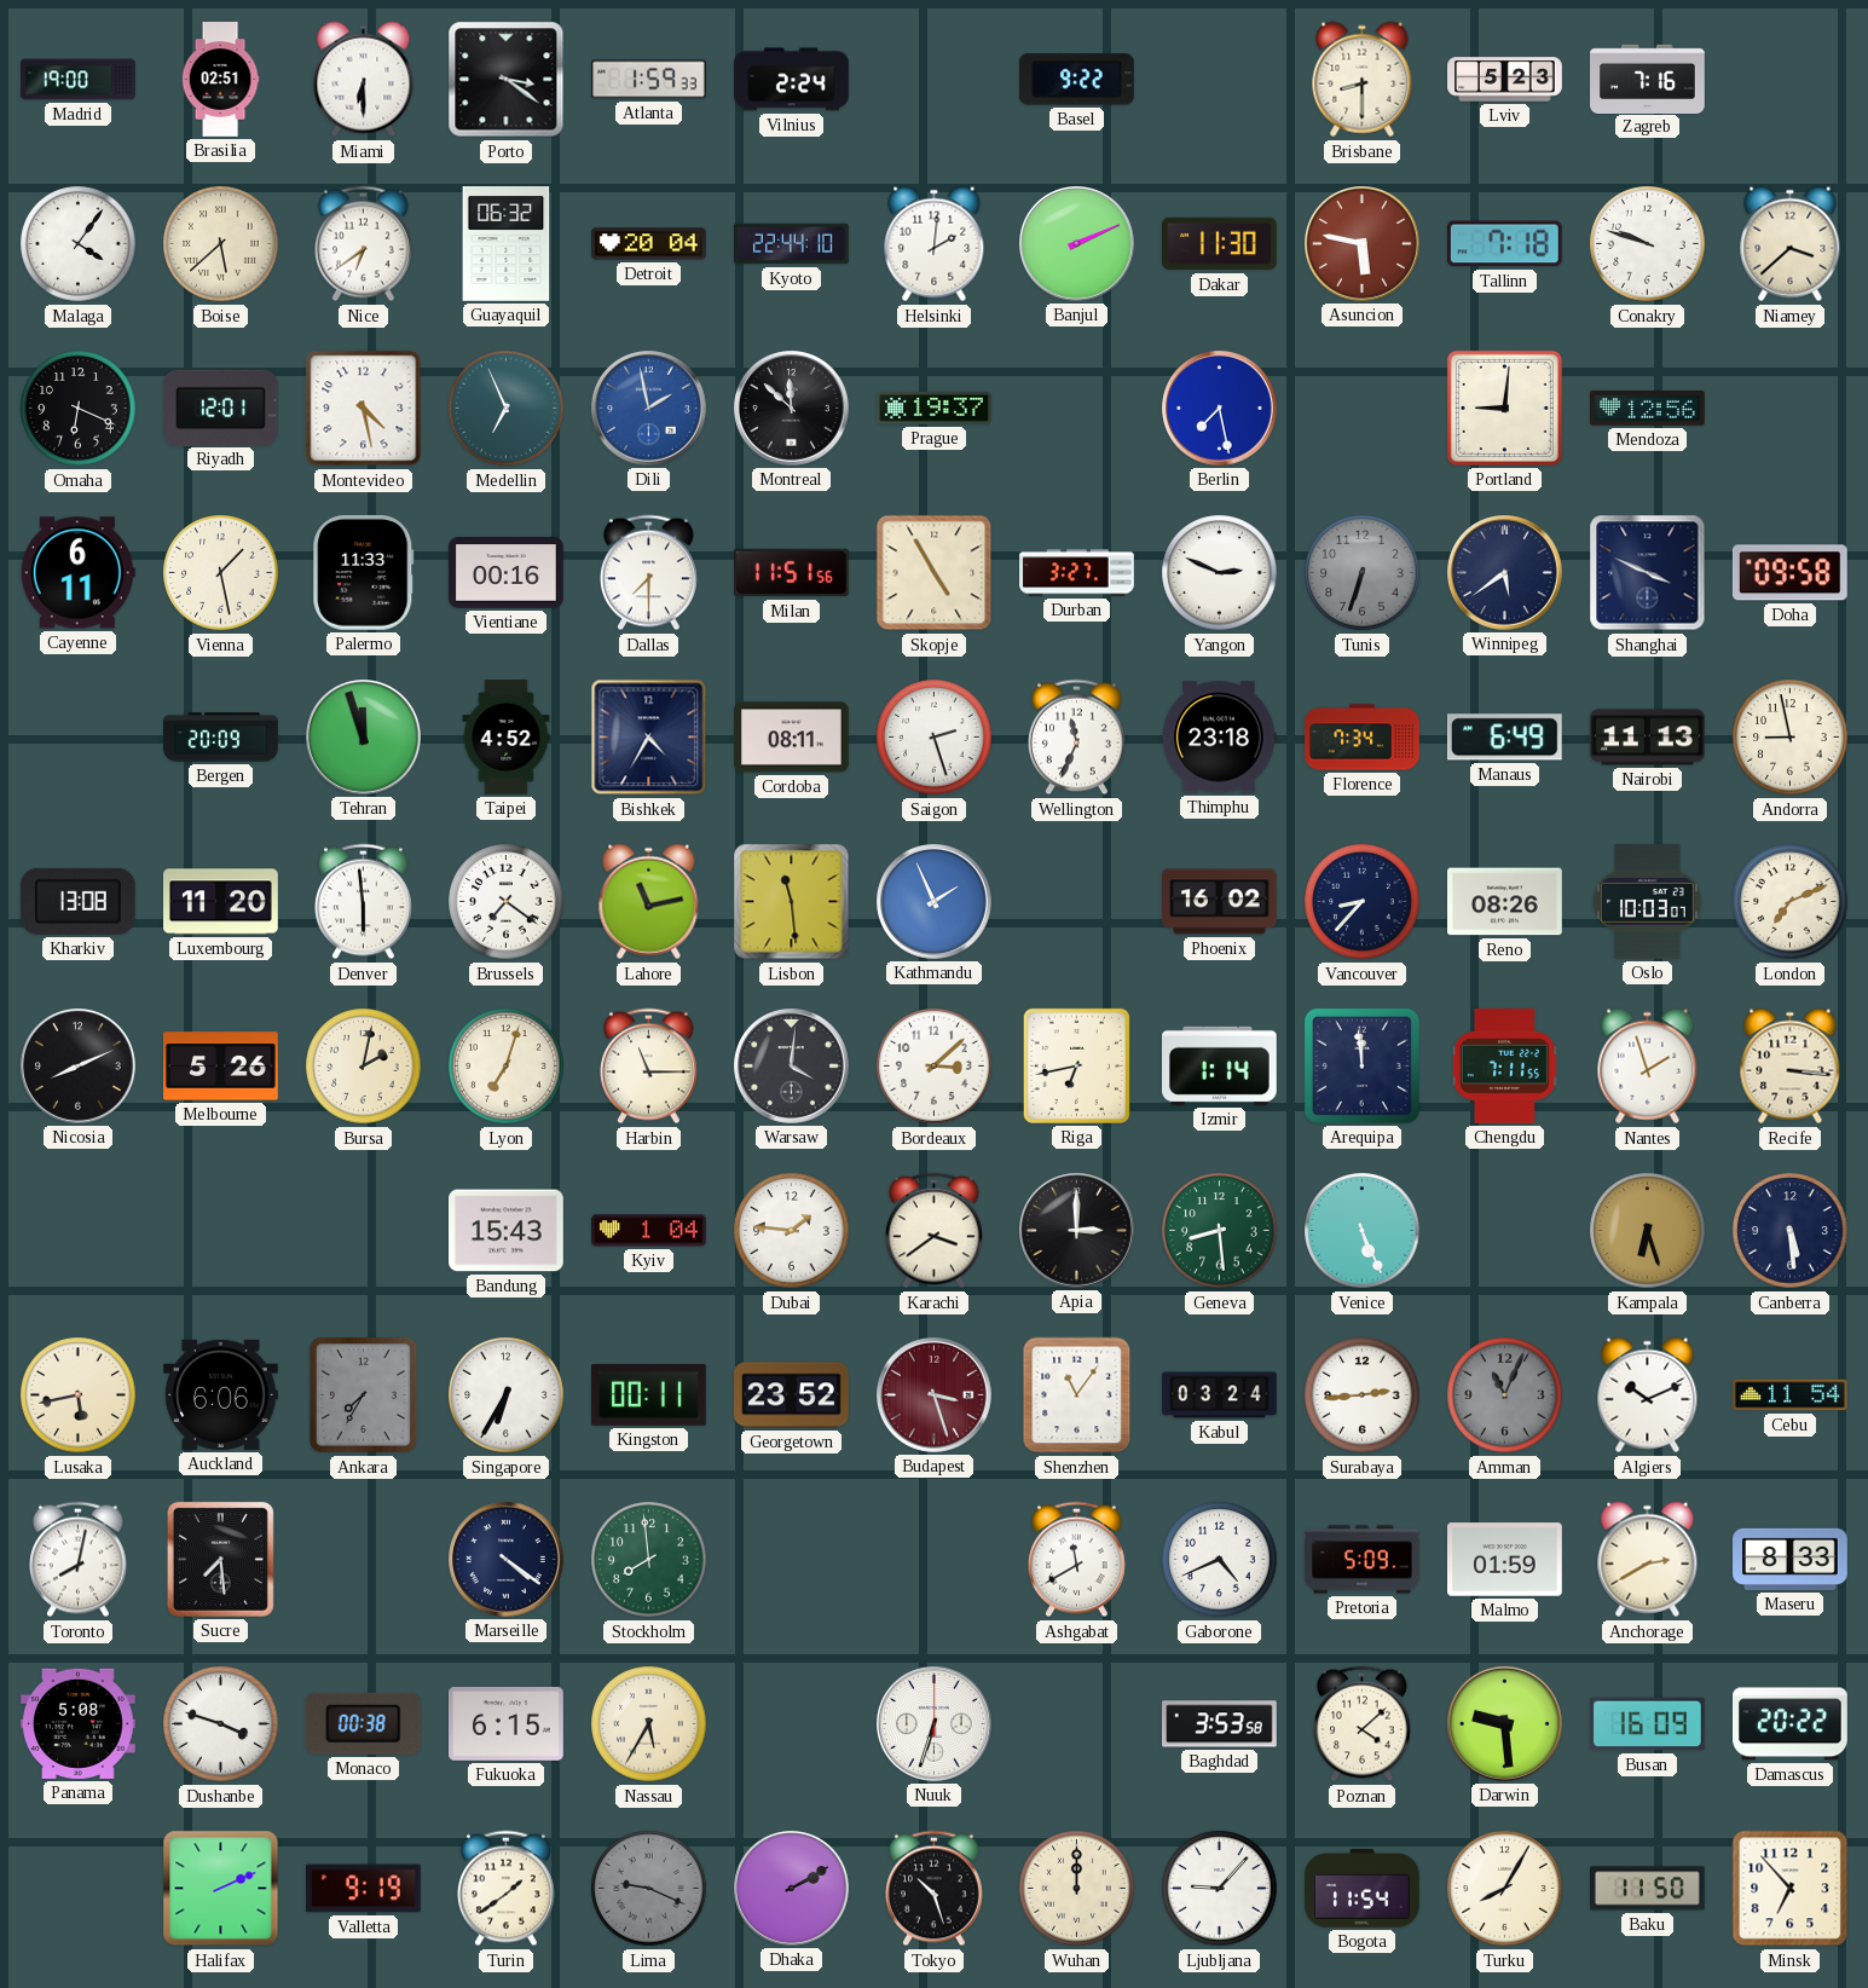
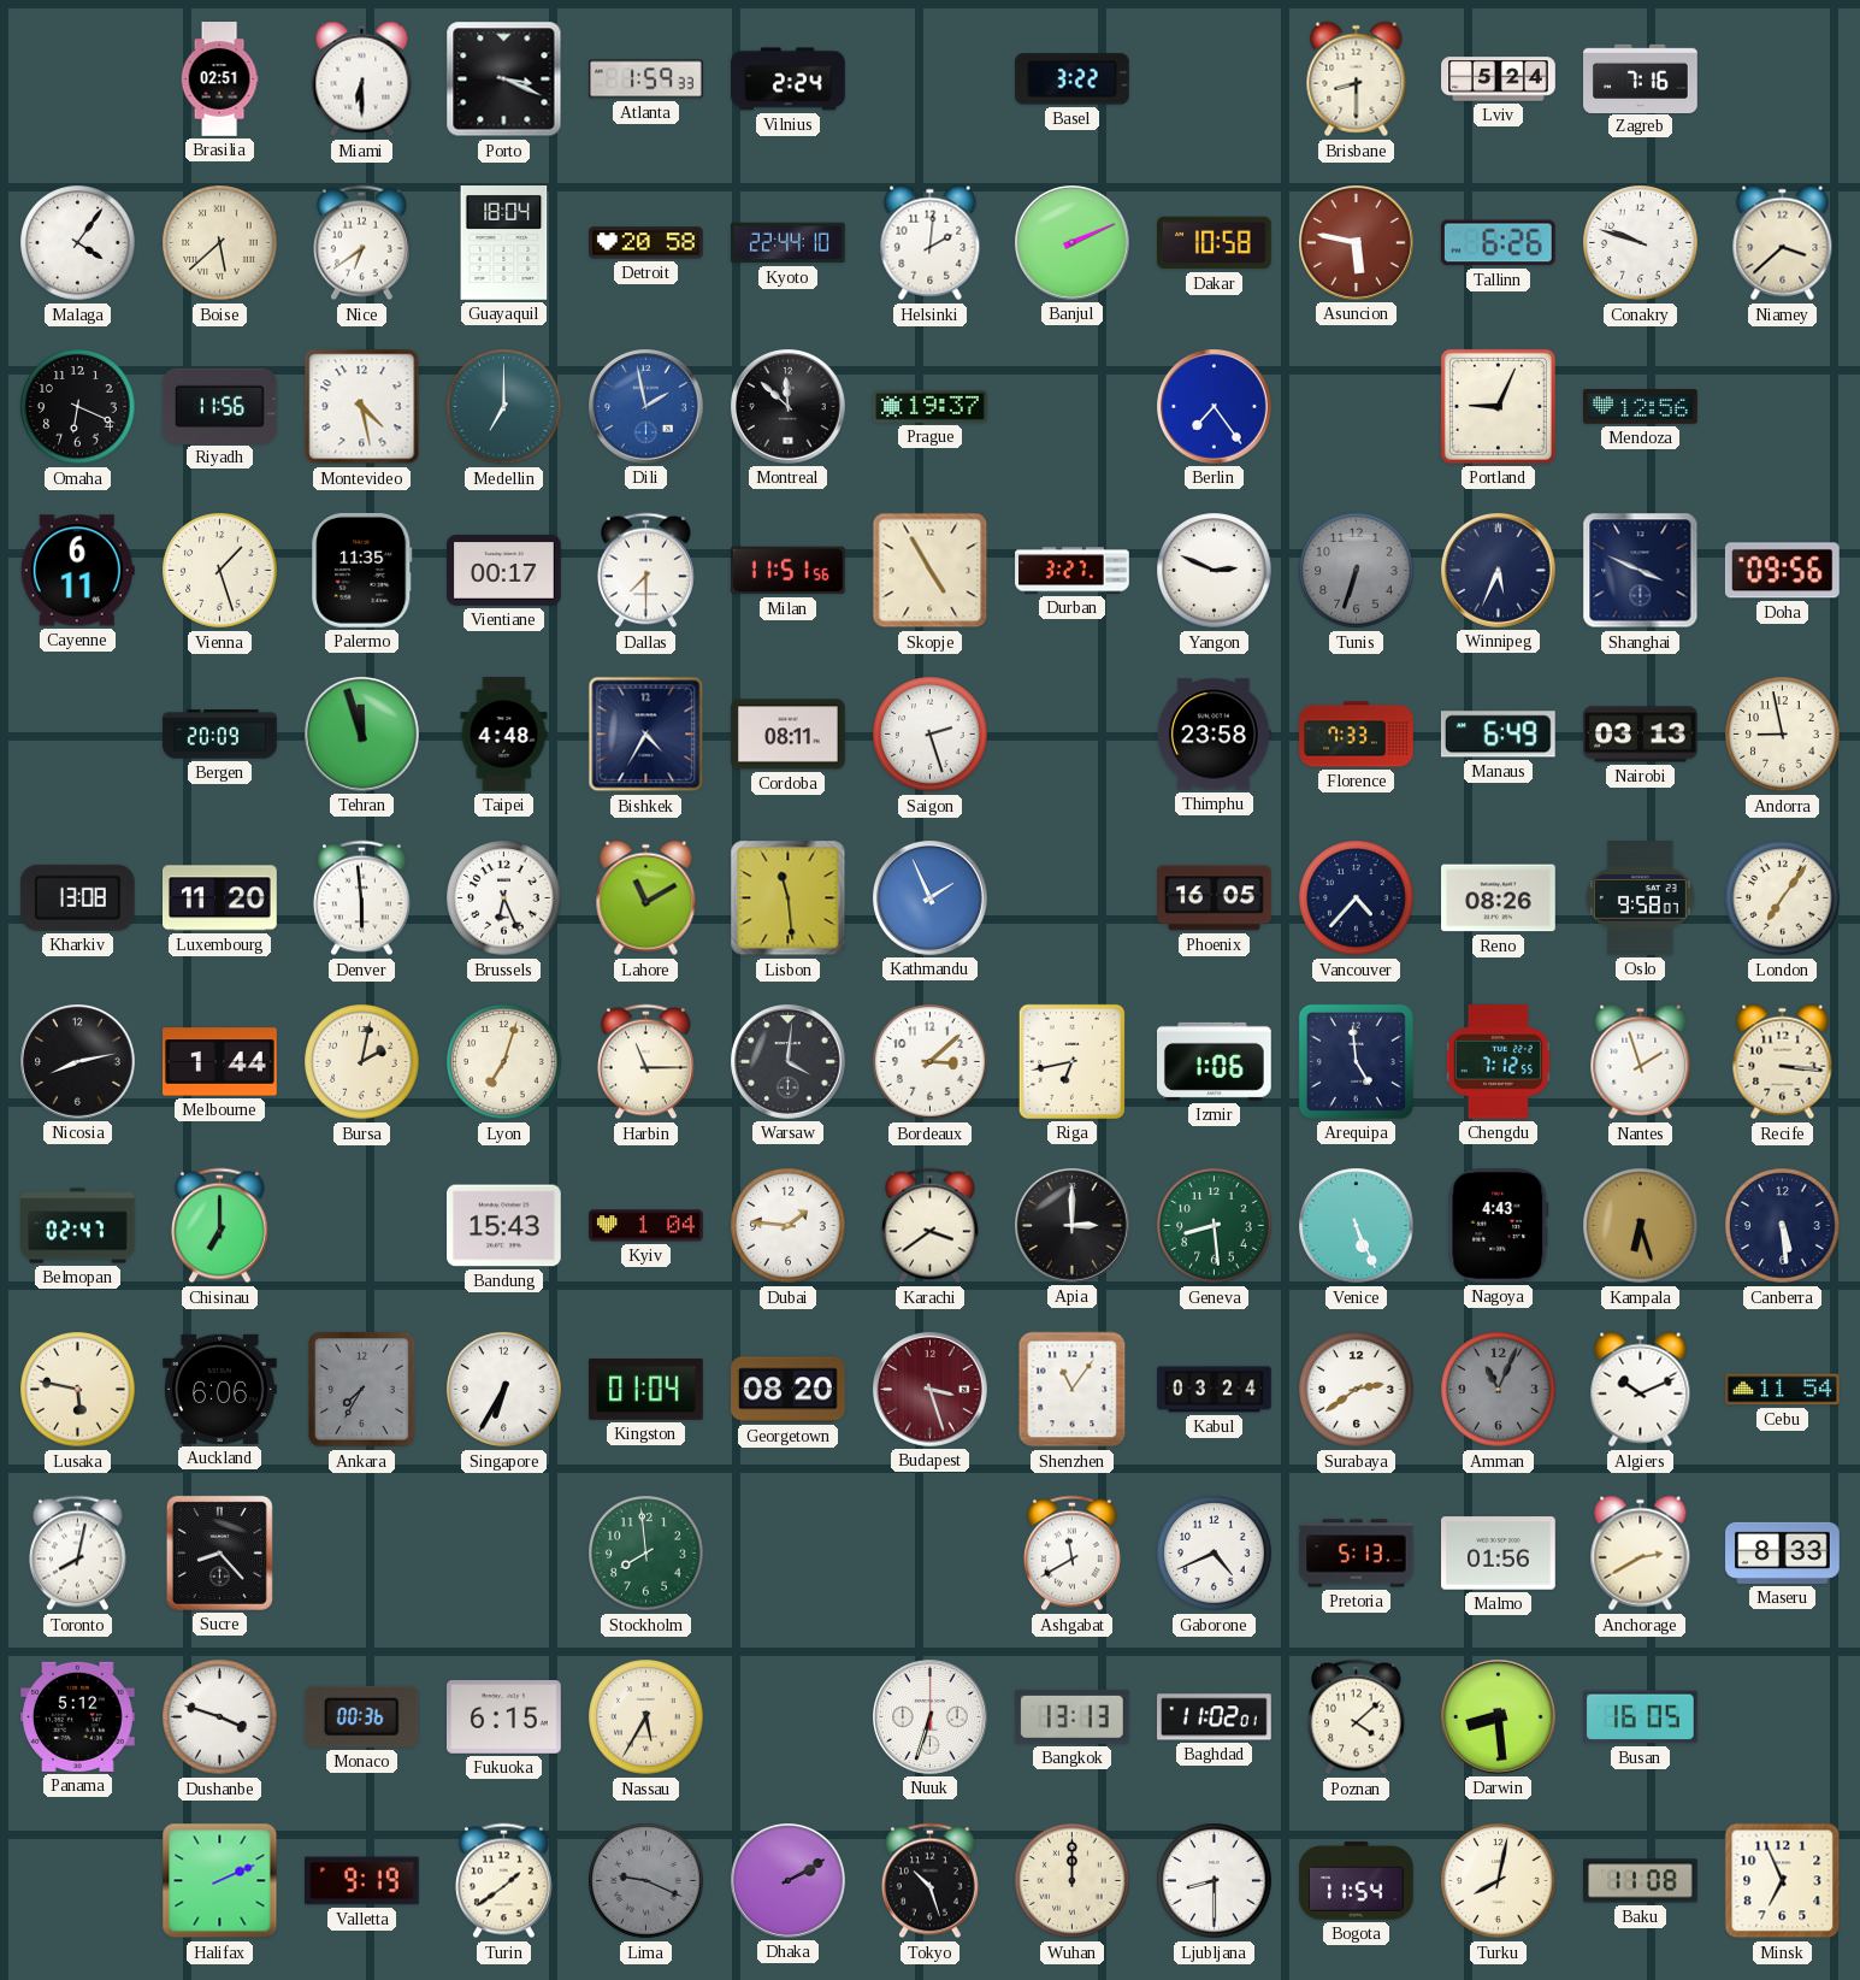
Madrid: 19:00 -> none (79, 80)
Porto: 3:21 -> 3:19 (504, 79)
Basel: 9:22 -> 3:22 (1071, 79)
Lviv: 5:23 -> 5:24 (1499, 79)
Guayaquil: 06:32 -> 18:04 (504, 243)
Detroit: 20:04 -> 20:58 (646, 243)
Dakar: 11:30 -> 10:58 (1215, 243)
Tallinn: 7:18 -> 6:26 (1498, 243)
Riyadh: 12:01 -> 11:56 (220, 406)
Medellin: 6:56 -> 7:00 (504, 407)
Berlin: 7:28 -> 7:24 (1215, 407)
Portland: 9:01 -> 9:04 (1498, 406)
Vienna: 1:28 -> 1:27 (220, 571)
Palermo: 11:33 -> 11:35 (362, 571)
Vientiane: 00:16 -> 00:17 (504, 571)
Winnipeg: 5:39 -> 5:34 (1499, 571)
Doha: 09:58 -> 09:56 (1782, 571)
Taipei: 4:52 -> 4:48 (504, 735)
Wellington: 11:34 -> none (1077, 738)
Thimphu: 23:18 -> 23:58 (1214, 735)
Florence: 7:34 -> 7:33 (1357, 735)
Nairobi: 11:13 -> 03:13 (1641, 735)
Brussels: 7:21 -> 6:26 (504, 898)
Lahore: 11:13 -> 11:10 (646, 898)
Phoenix: 16:02 -> 16:05 (1215, 898)
Vancouver: 8:37 -> 4:37 (1357, 898)
Oslo: 10:03 -> 9:58 (1640, 898)
London: 7:11 -> 7:06 (1783, 898)
Nicosia: 8:11 -> 8:13 (78, 1062)
Melbourne: 5:26 -> 1:44 (220, 1062)
Izmir: 1:14 -> 1:06 (1215, 1061)
Arequipa: 11:59 -> 4:59 (1356, 1061)
Chengdu: 7:11 -> 7:12 (1498, 1062)
Belmopan: none -> 02:47 (78, 1226)
Chisinau: none -> 7:00 (220, 1226)
Nagoya: none -> 4:43 (1499, 1226)
Lusaka: 5:43 -> 5:47 (78, 1390)
Kingston: 00:11 -> 01:04 (646, 1389)
Georgetown: 23:52 -> 08:20 (789, 1390)
Surabaya: 2:44 -> 2:39 (1357, 1390)
Sucre: 7:29 -> 8:23 (219, 1552)
Marseille: 4:21 -> none (507, 1560)
Pretoria: 5:09 -> 5:13 (1357, 1554)
Malmo: 01:59 -> 01:56 (1499, 1554)
Panama: 5:08 -> 5:12 (78, 1716)
Monaco: 00:38 -> 00:36 (361, 1716)
Bangkok: none -> 13:13 (1073, 1716)
Baghdad: 3:53 -> 11:02 (1215, 1717)
Darwin: 9:29 -> 8:29 (1499, 1717)
Busan: 16:09 -> 16:05 (1641, 1717)
Damascus: 20:22 -> none (1791, 1724)
Ljubljana: 9:07 -> 8:30 (1215, 1881)
Turku: 8:05 -> 8:02 (1499, 1881)
Baku: 11:50 -> 11:08 (1641, 1881)
Minsk: 6:53 -> 6:56 (1783, 1881)
